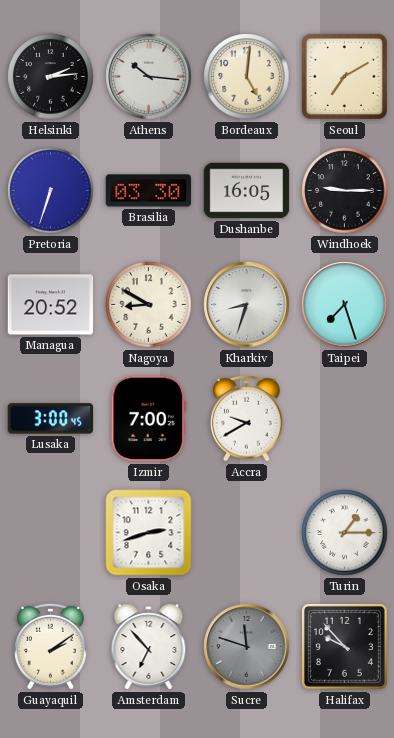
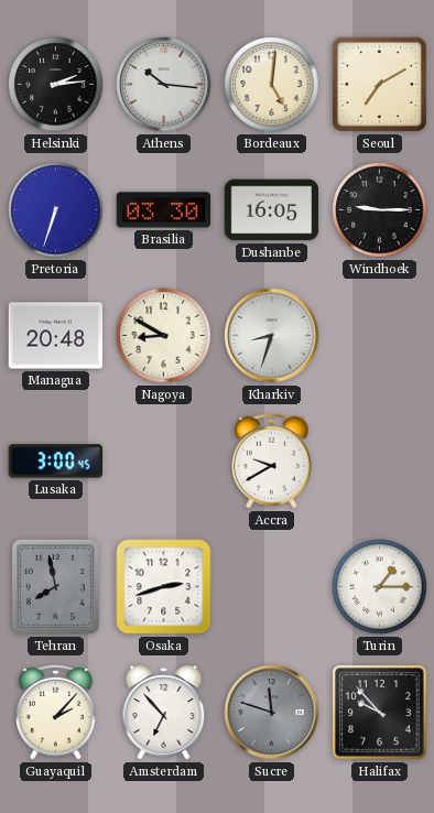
Managua: 20:52 -> 20:48 (56, 336)
Taipei: 7:27 -> none (345, 305)
Izmir: 7:00 -> none (148, 419)
Tehran: none -> 7:58 (55, 586)
Guayaquil: 2:09 -> 2:07 (56, 712)
